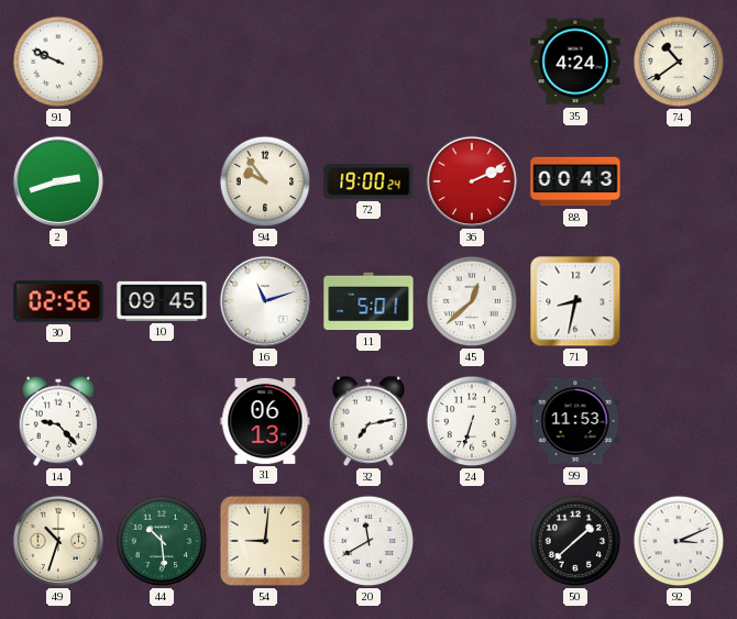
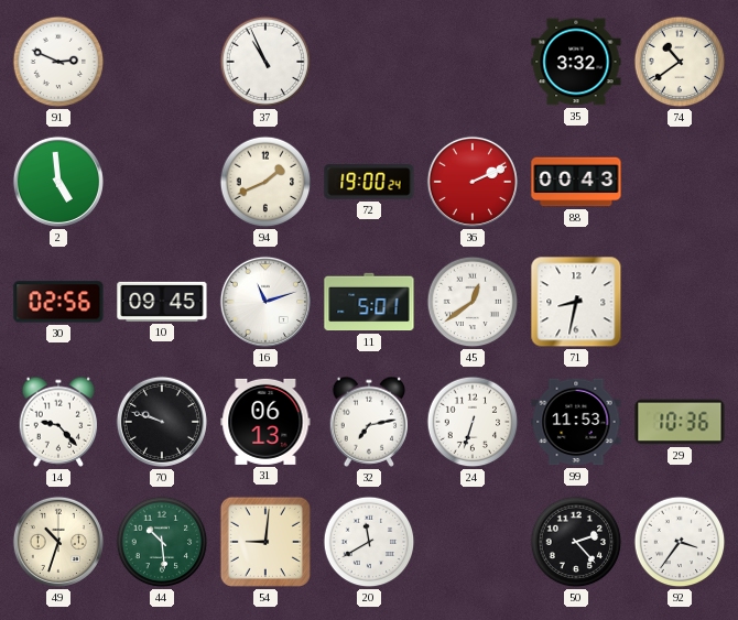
91: 9:49 -> 2:49 (58, 62)
37: none -> 10:56 (265, 62)
35: 4:24 -> 3:32 (576, 62)
2: 2:42 -> 4:59 (58, 182)
94: 9:54 -> 1:41 (265, 182)
45: 12:38 -> 12:39 (473, 302)
70: none -> 9:48 (162, 422)
29: none -> 10:36 (680, 422)
50: 1:38 -> 2:23 (576, 542)
92: 3:11 -> 3:36 (680, 542)
